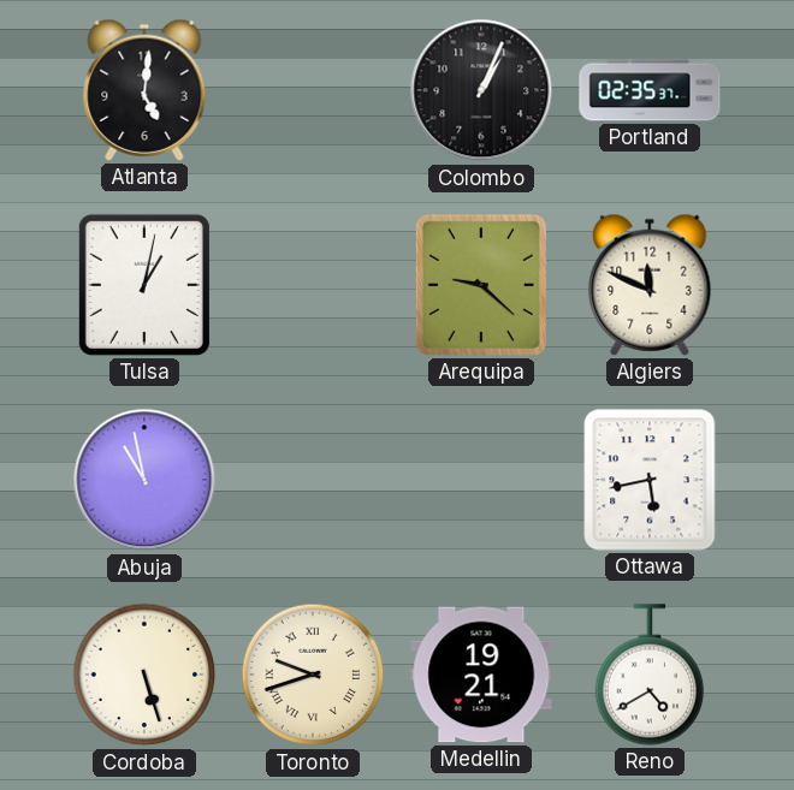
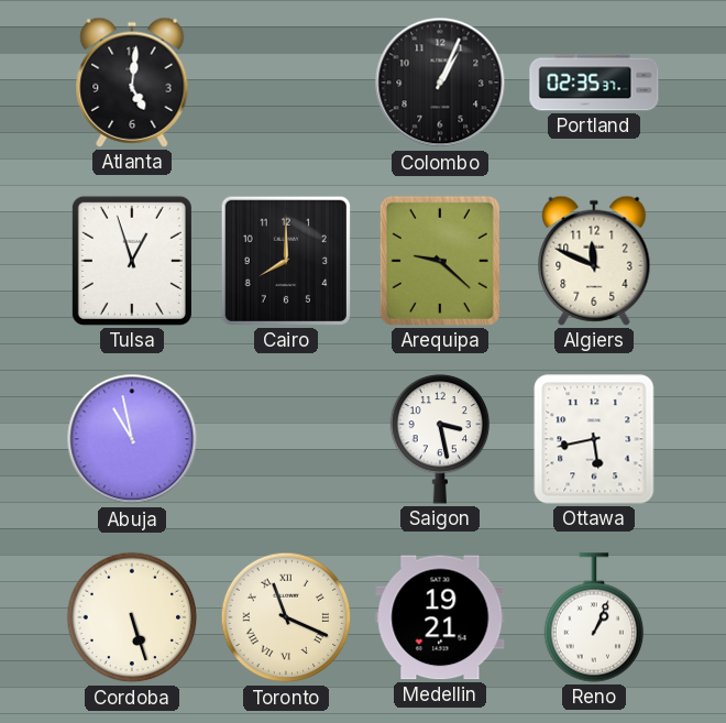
Tulsa: 1:02 -> 12:57 (132, 261)
Cairo: none -> 8:00 (286, 261)
Saigon: none -> 3:28 (440, 439)
Toronto: 9:42 -> 11:19 (286, 617)
Reno: 4:40 -> 1:04 (594, 617)
